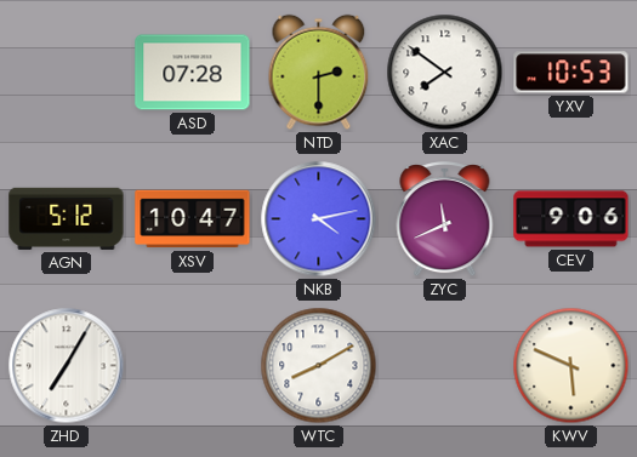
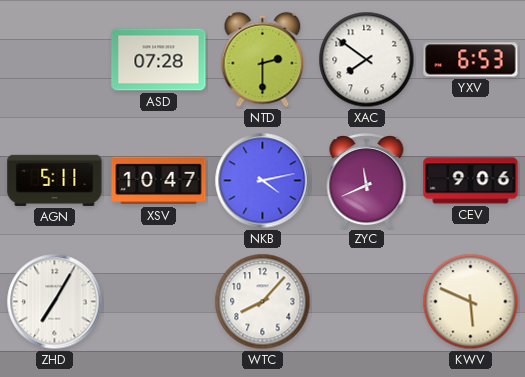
YXV: 10:53 -> 6:53 (471, 60)
AGN: 5:12 -> 5:11 (55, 180)
WTC: 8:10 -> 8:07 (263, 302)
